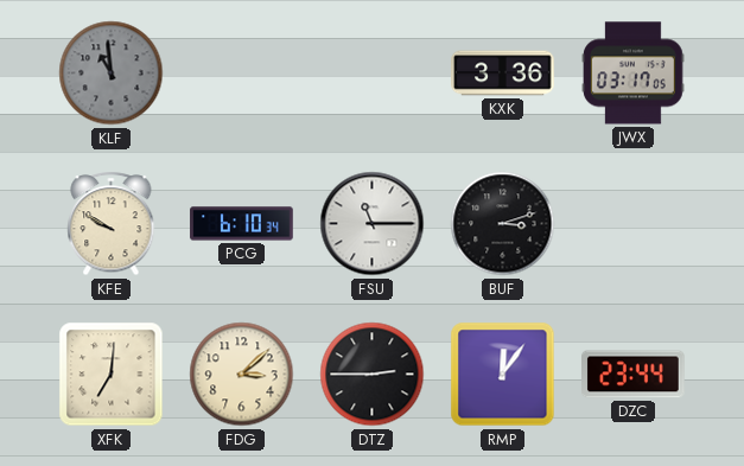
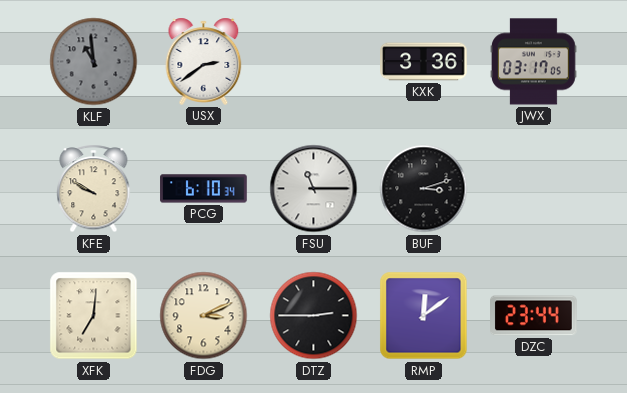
USX: none -> 2:39 (204, 61)
FDG: 3:08 -> 3:11 (204, 316)
RMP: 12:06 -> 12:09 (424, 316)
